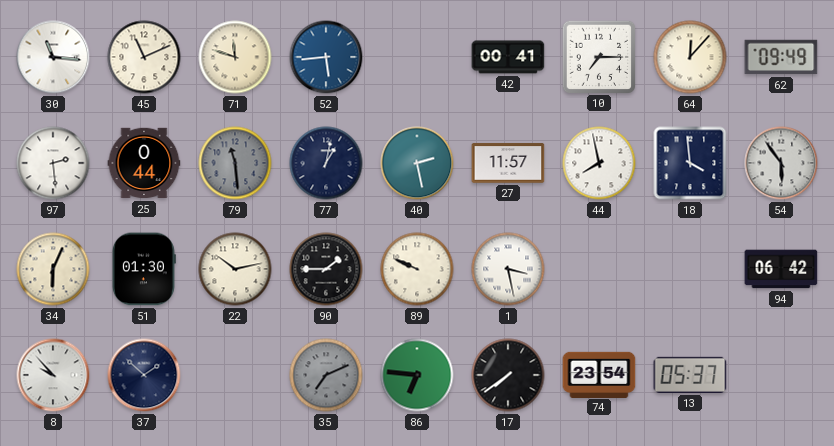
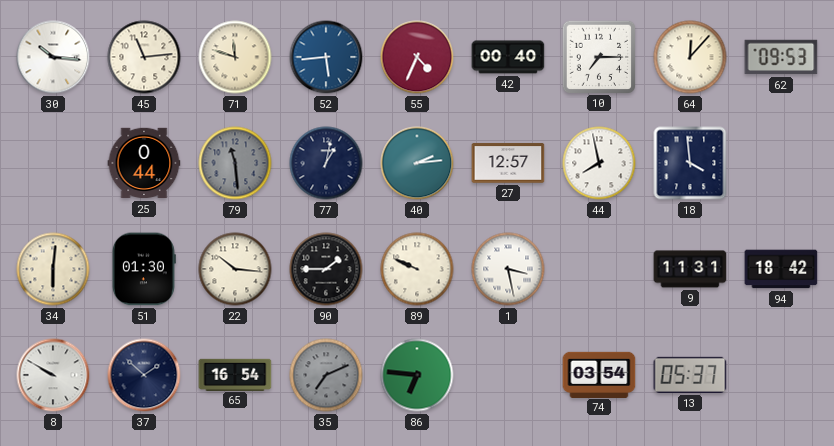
30: 11:16 -> 10:16 (53, 57)
45: 11:11 -> 11:14 (144, 57)
55: none -> 4:34 (417, 57)
42: 00:41 -> 00:40 (508, 57)
62: 09:49 -> 09:53 (781, 57)
97: 2:29 -> none (53, 163)
40: 2:28 -> 2:14 (417, 163)
27: 11:57 -> 12:57 (508, 163)
54: 5:54 -> none (781, 163)
34: 6:04 -> 6:01 (53, 269)
22: 10:13 -> 10:16 (235, 269)
9: none -> 11:31 (690, 269)
94: 06:42 -> 18:42 (781, 269)
8: 9:53 -> 9:50 (53, 375)
65: none -> 16:54 (235, 374)
17: 7:39 -> none (508, 375)
74: 23:54 -> 03:54 (599, 374)
